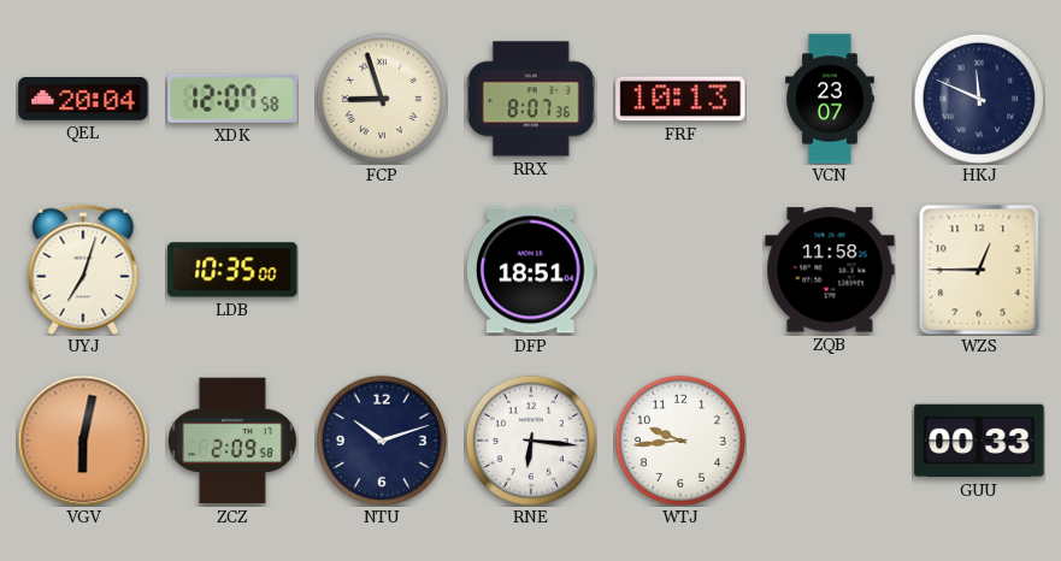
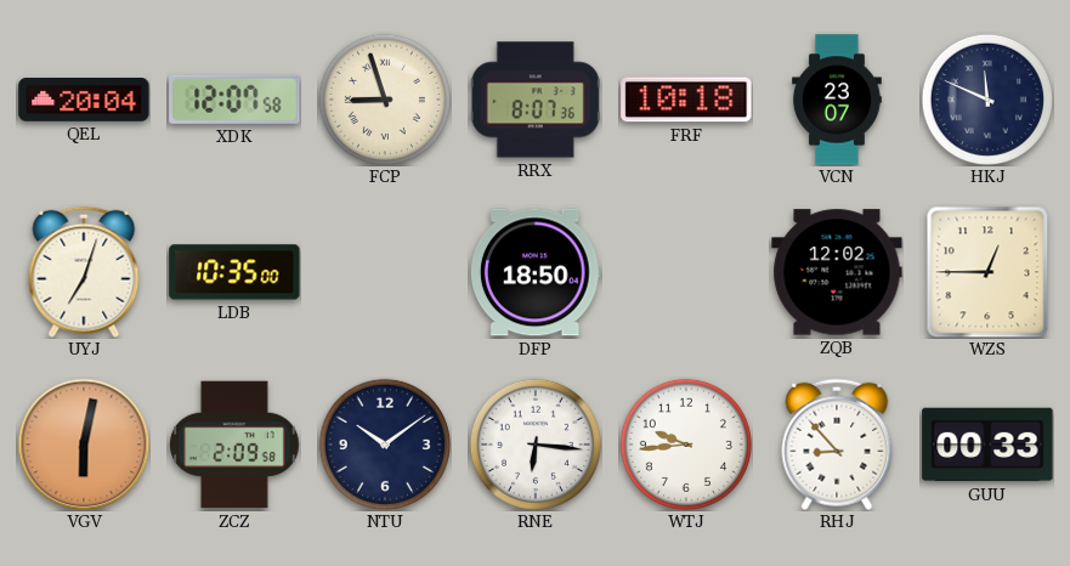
FRF: 10:13 -> 10:18 (686, 100)
DFP: 18:51 -> 18:50 (536, 272)
ZQB: 11:58 -> 12:02 (837, 272)
NTU: 10:12 -> 10:09 (385, 445)
RHJ: none -> 8:53 (837, 445)
